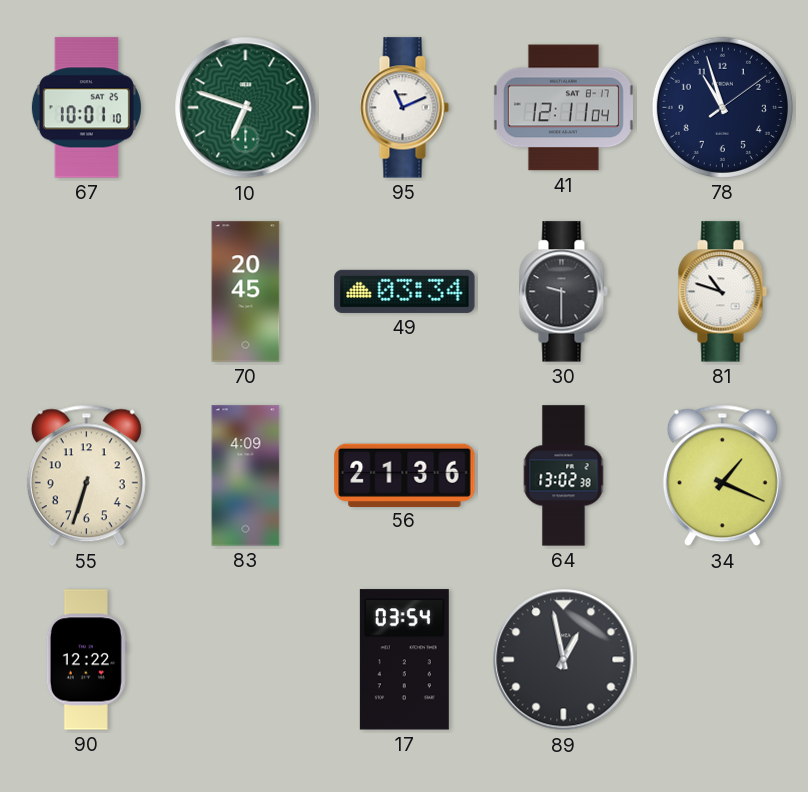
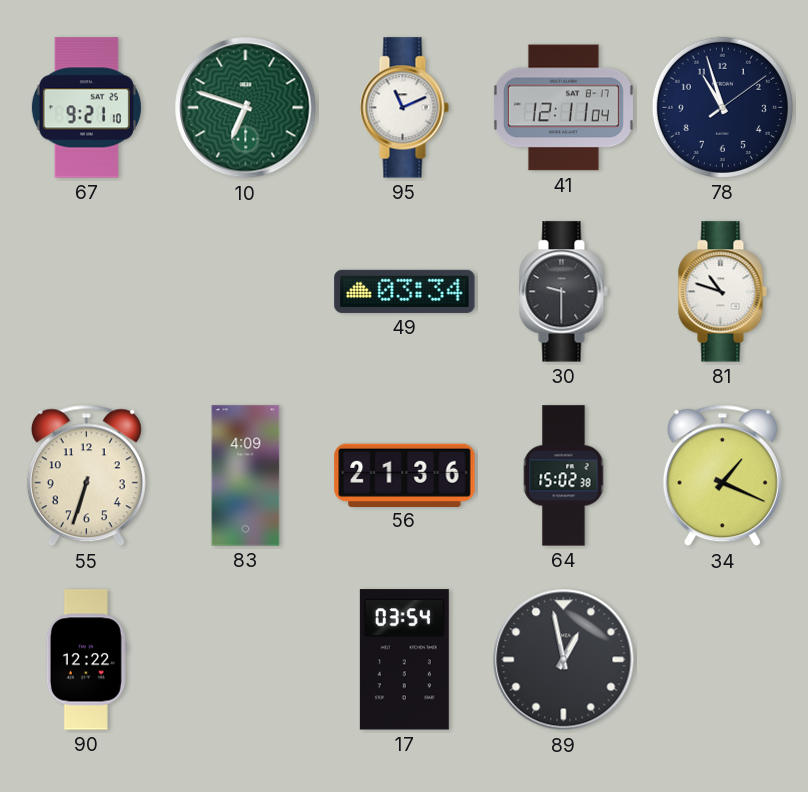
67: 10:01 -> 9:21 (86, 108)
70: 20:45 -> none (246, 292)
64: 13:02 -> 15:02 (564, 476)
